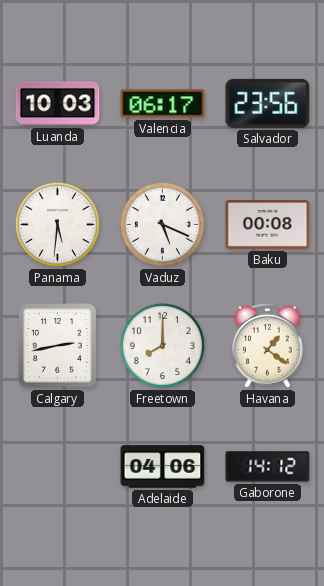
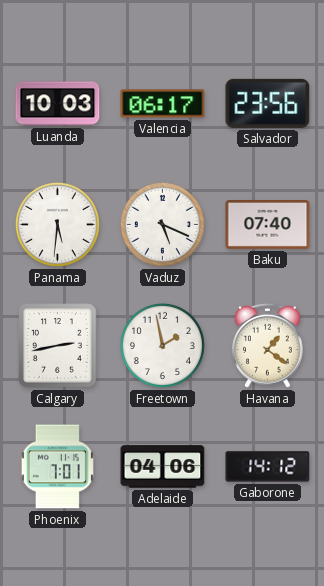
Baku: 00:08 -> 07:40 (268, 225)
Freetown: 8:00 -> 1:58 (162, 345)
Phoenix: none -> 7:01 (57, 467)
